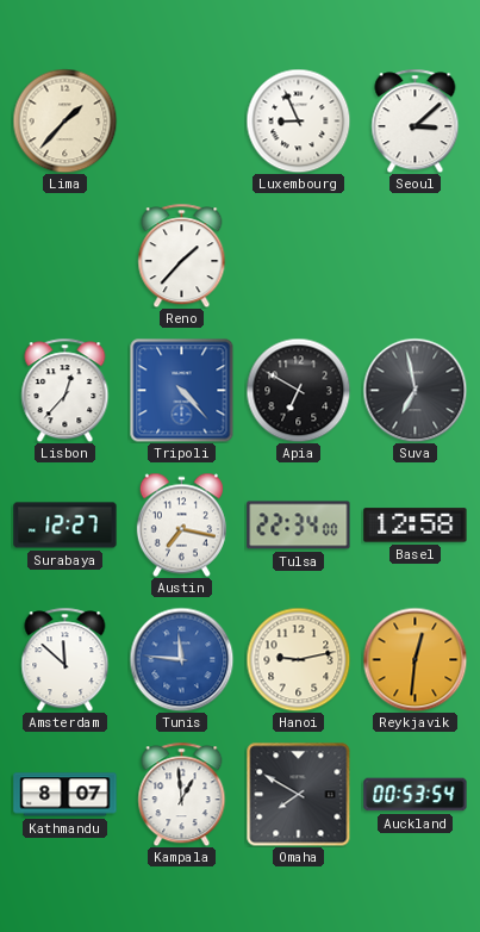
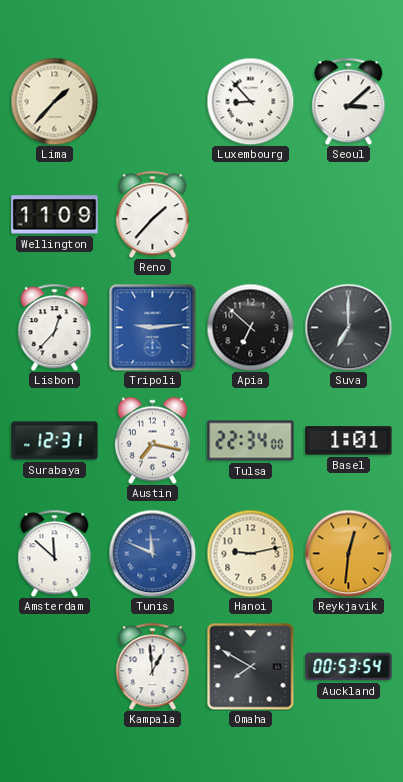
Luxembourg: 8:56 -> 8:53 (250, 101)
Wellington: none -> 11:09 (55, 215)
Tripoli: 4:23 -> 9:14 (152, 327)
Apia: 6:50 -> 6:52 (250, 327)
Suva: 6:58 -> 7:00 (348, 327)
Surabaya: 12:27 -> 12:31 (55, 441)
Basel: 12:58 -> 1:01 (349, 441)
Tunis: 11:46 -> 11:49 (152, 553)
Kathmandu: 8:07 -> none (66, 795)
